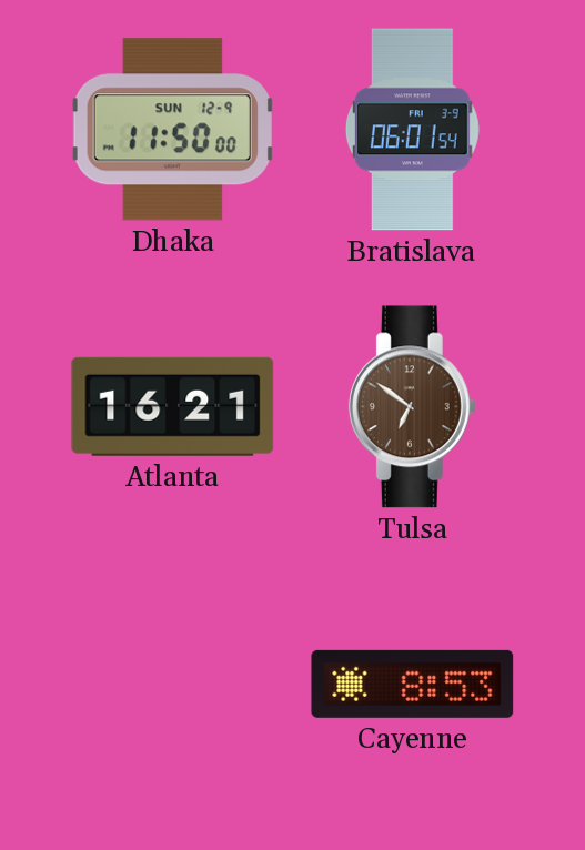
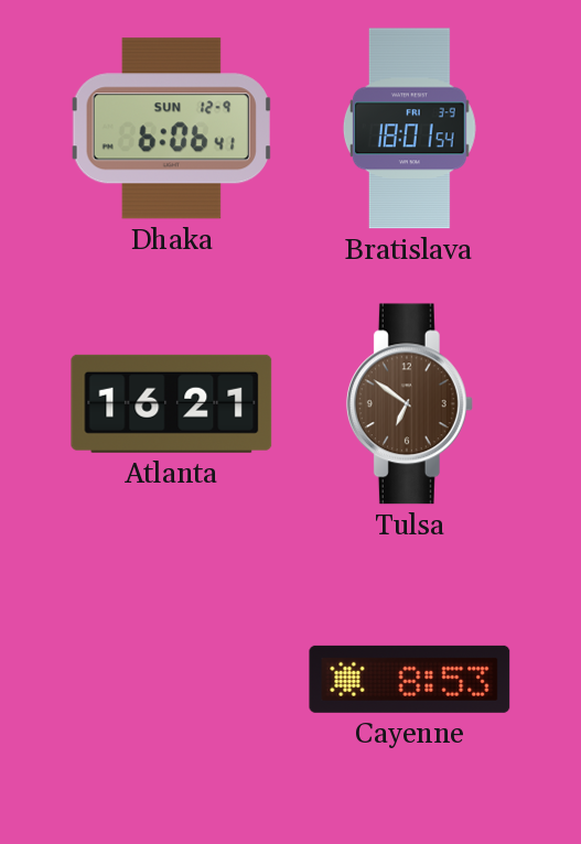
Dhaka: 11:50 -> 6:06 (171, 129)
Bratislava: 06:01 -> 18:01 (409, 129)
